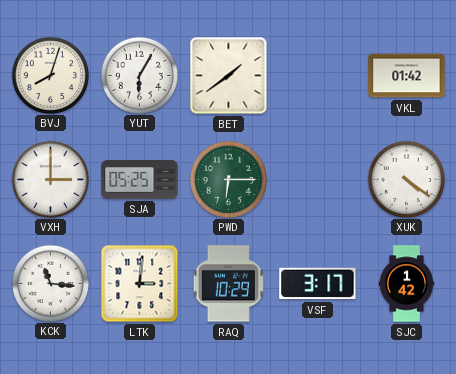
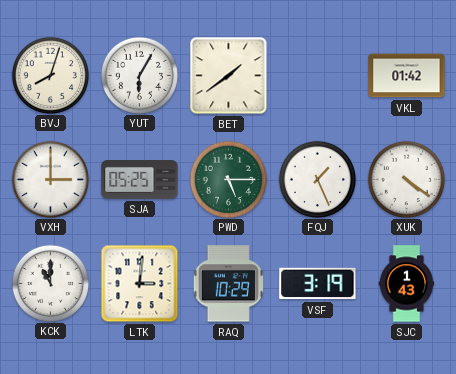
PWD: 6:15 -> 5:15 (228, 179)
FQJ: none -> 1:26 (317, 179)
KCK: 11:16 -> 11:00 (50, 283)
VSF: 3:17 -> 3:19 (318, 284)
SJC: 1:42 -> 1:43 (407, 284)
